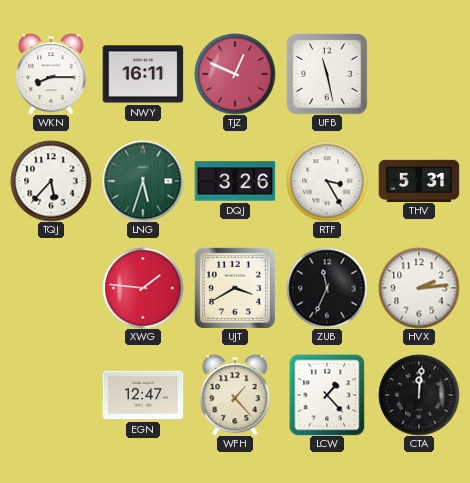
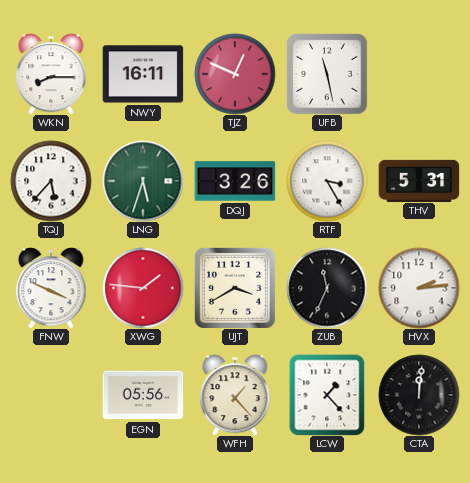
FNW: none -> 3:49 (51, 288)
EGN: 12:47 -> 05:56 (143, 395)
